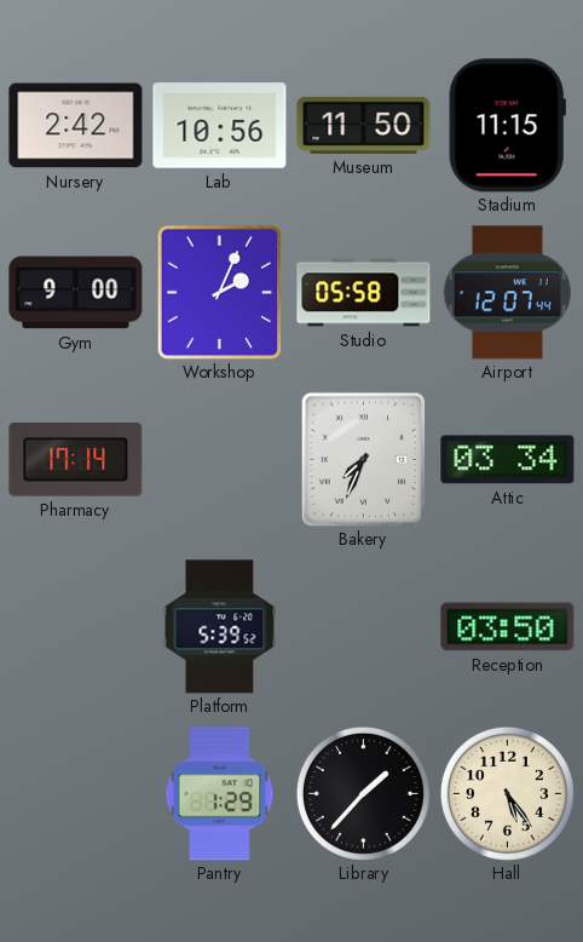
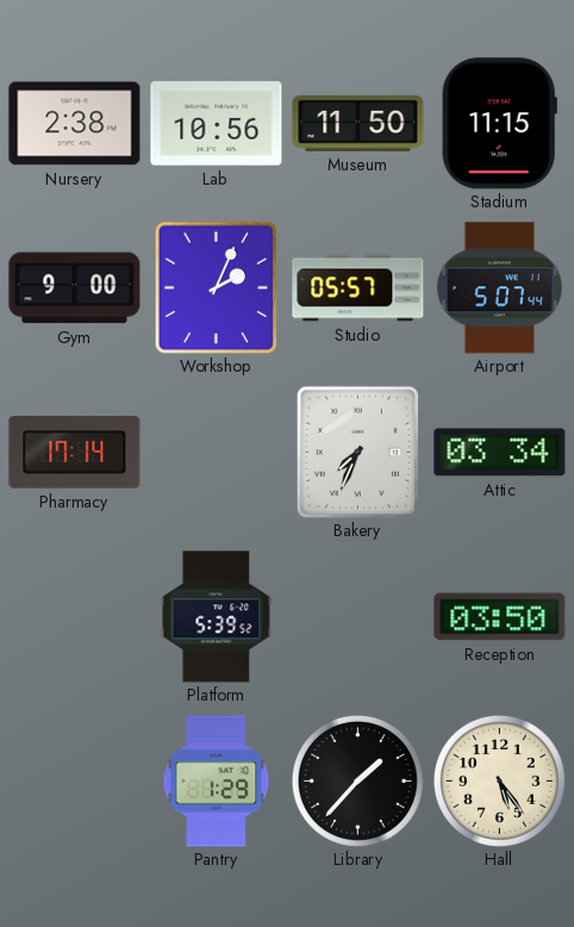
Nursery: 2:42 -> 2:38 (75, 124)
Studio: 05:58 -> 05:57 (358, 288)
Airport: 12:07 -> 5:07 (499, 288)
